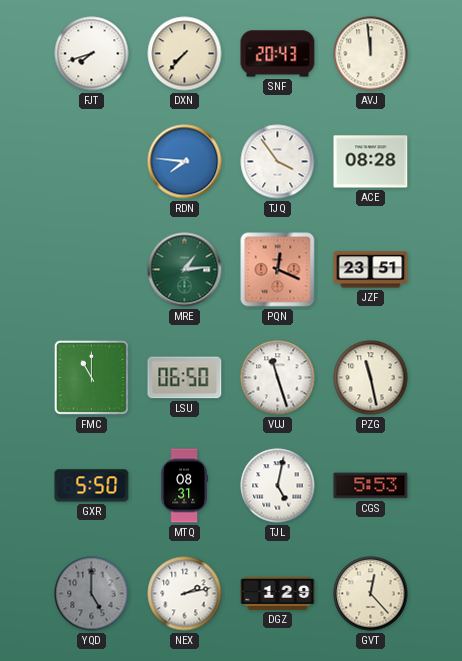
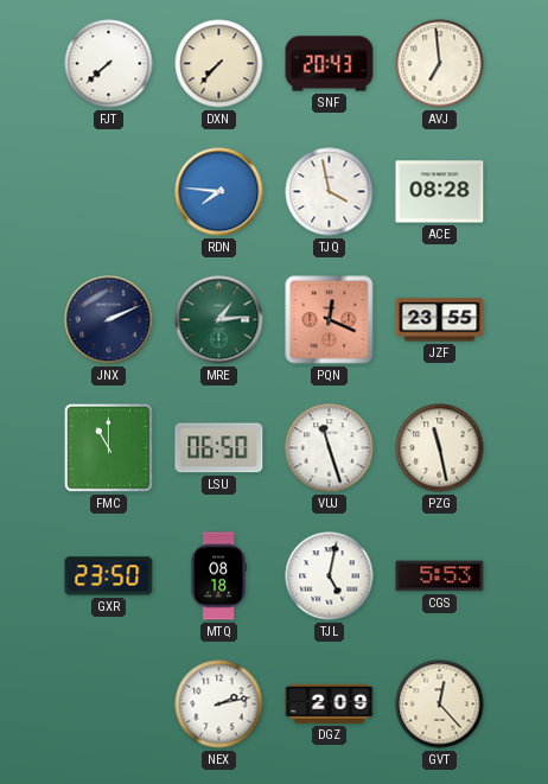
FJT: 7:42 -> 7:38 (109, 64)
AVJ: 11:59 -> 6:59 (440, 64)
TJQ: 3:54 -> 3:58 (330, 192)
JNX: none -> 2:11 (109, 320)
JZF: 23:51 -> 23:55 (440, 320)
GXR: 5:50 -> 23:50 (109, 576)
MTQ: 08:31 -> 08:18 (218, 576)
YQD: 5:00 -> none (92, 594)
DGZ: 1:29 -> 2:09 (330, 703)
